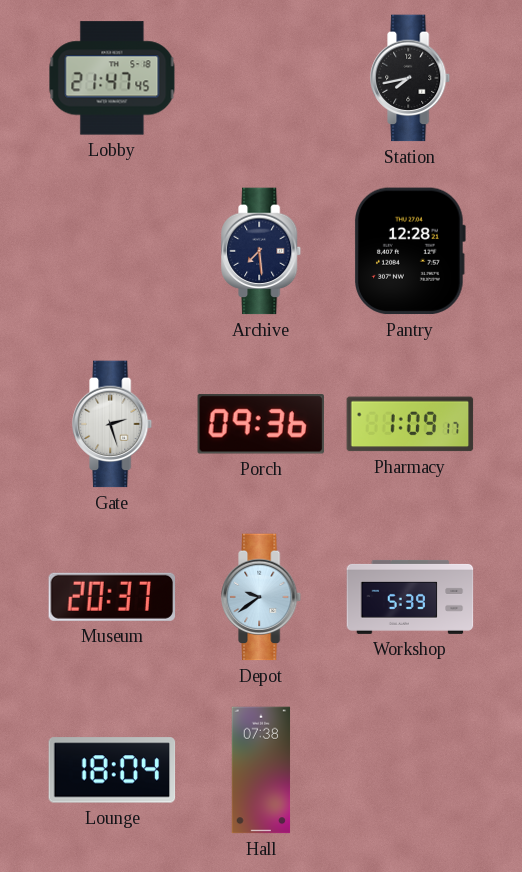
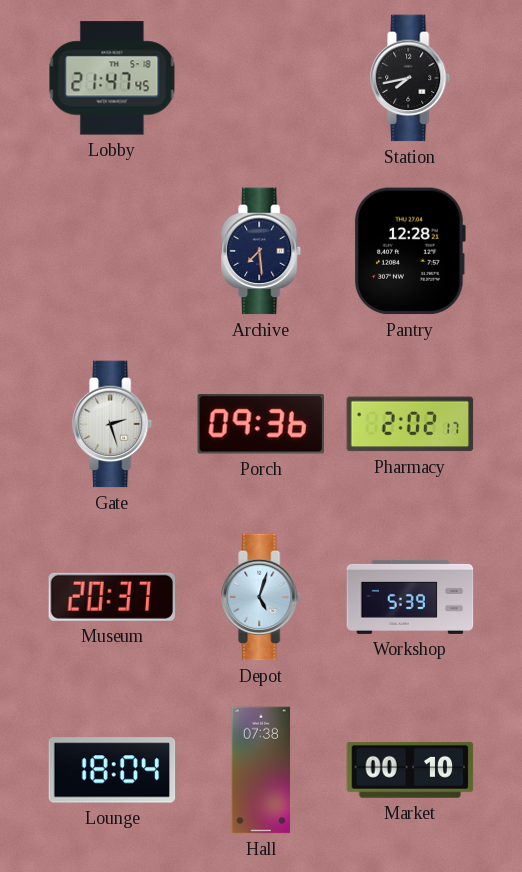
Pharmacy: 1:09 -> 2:02 (410, 424)
Depot: 9:39 -> 5:03 (262, 597)
Market: none -> 00:10 (410, 770)
